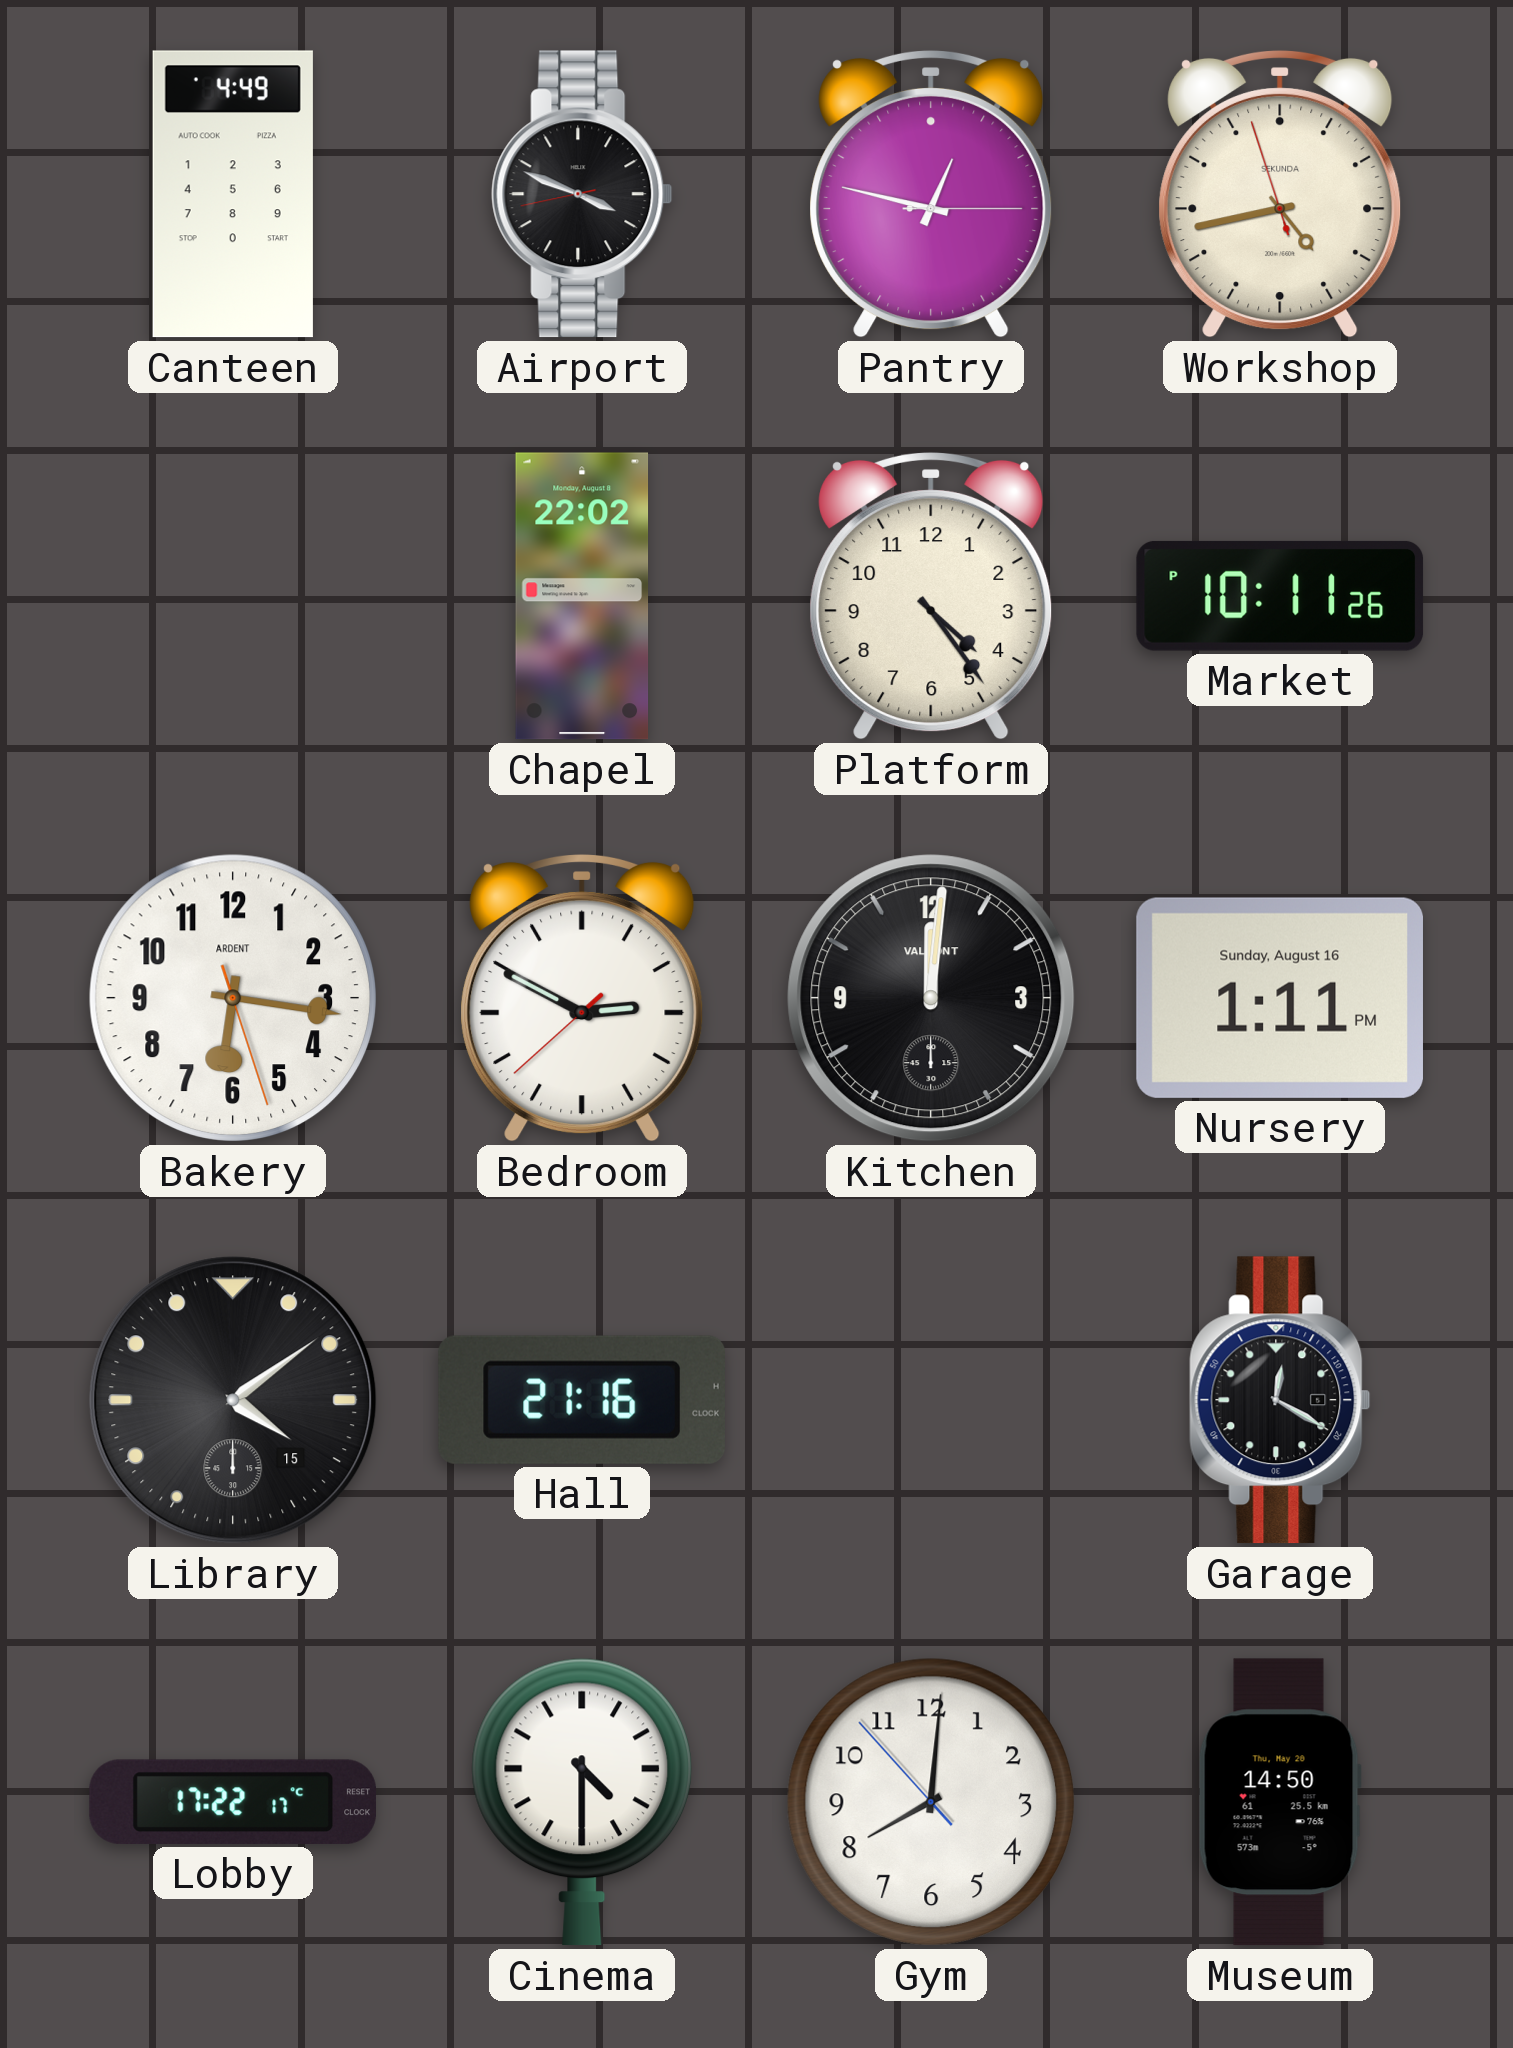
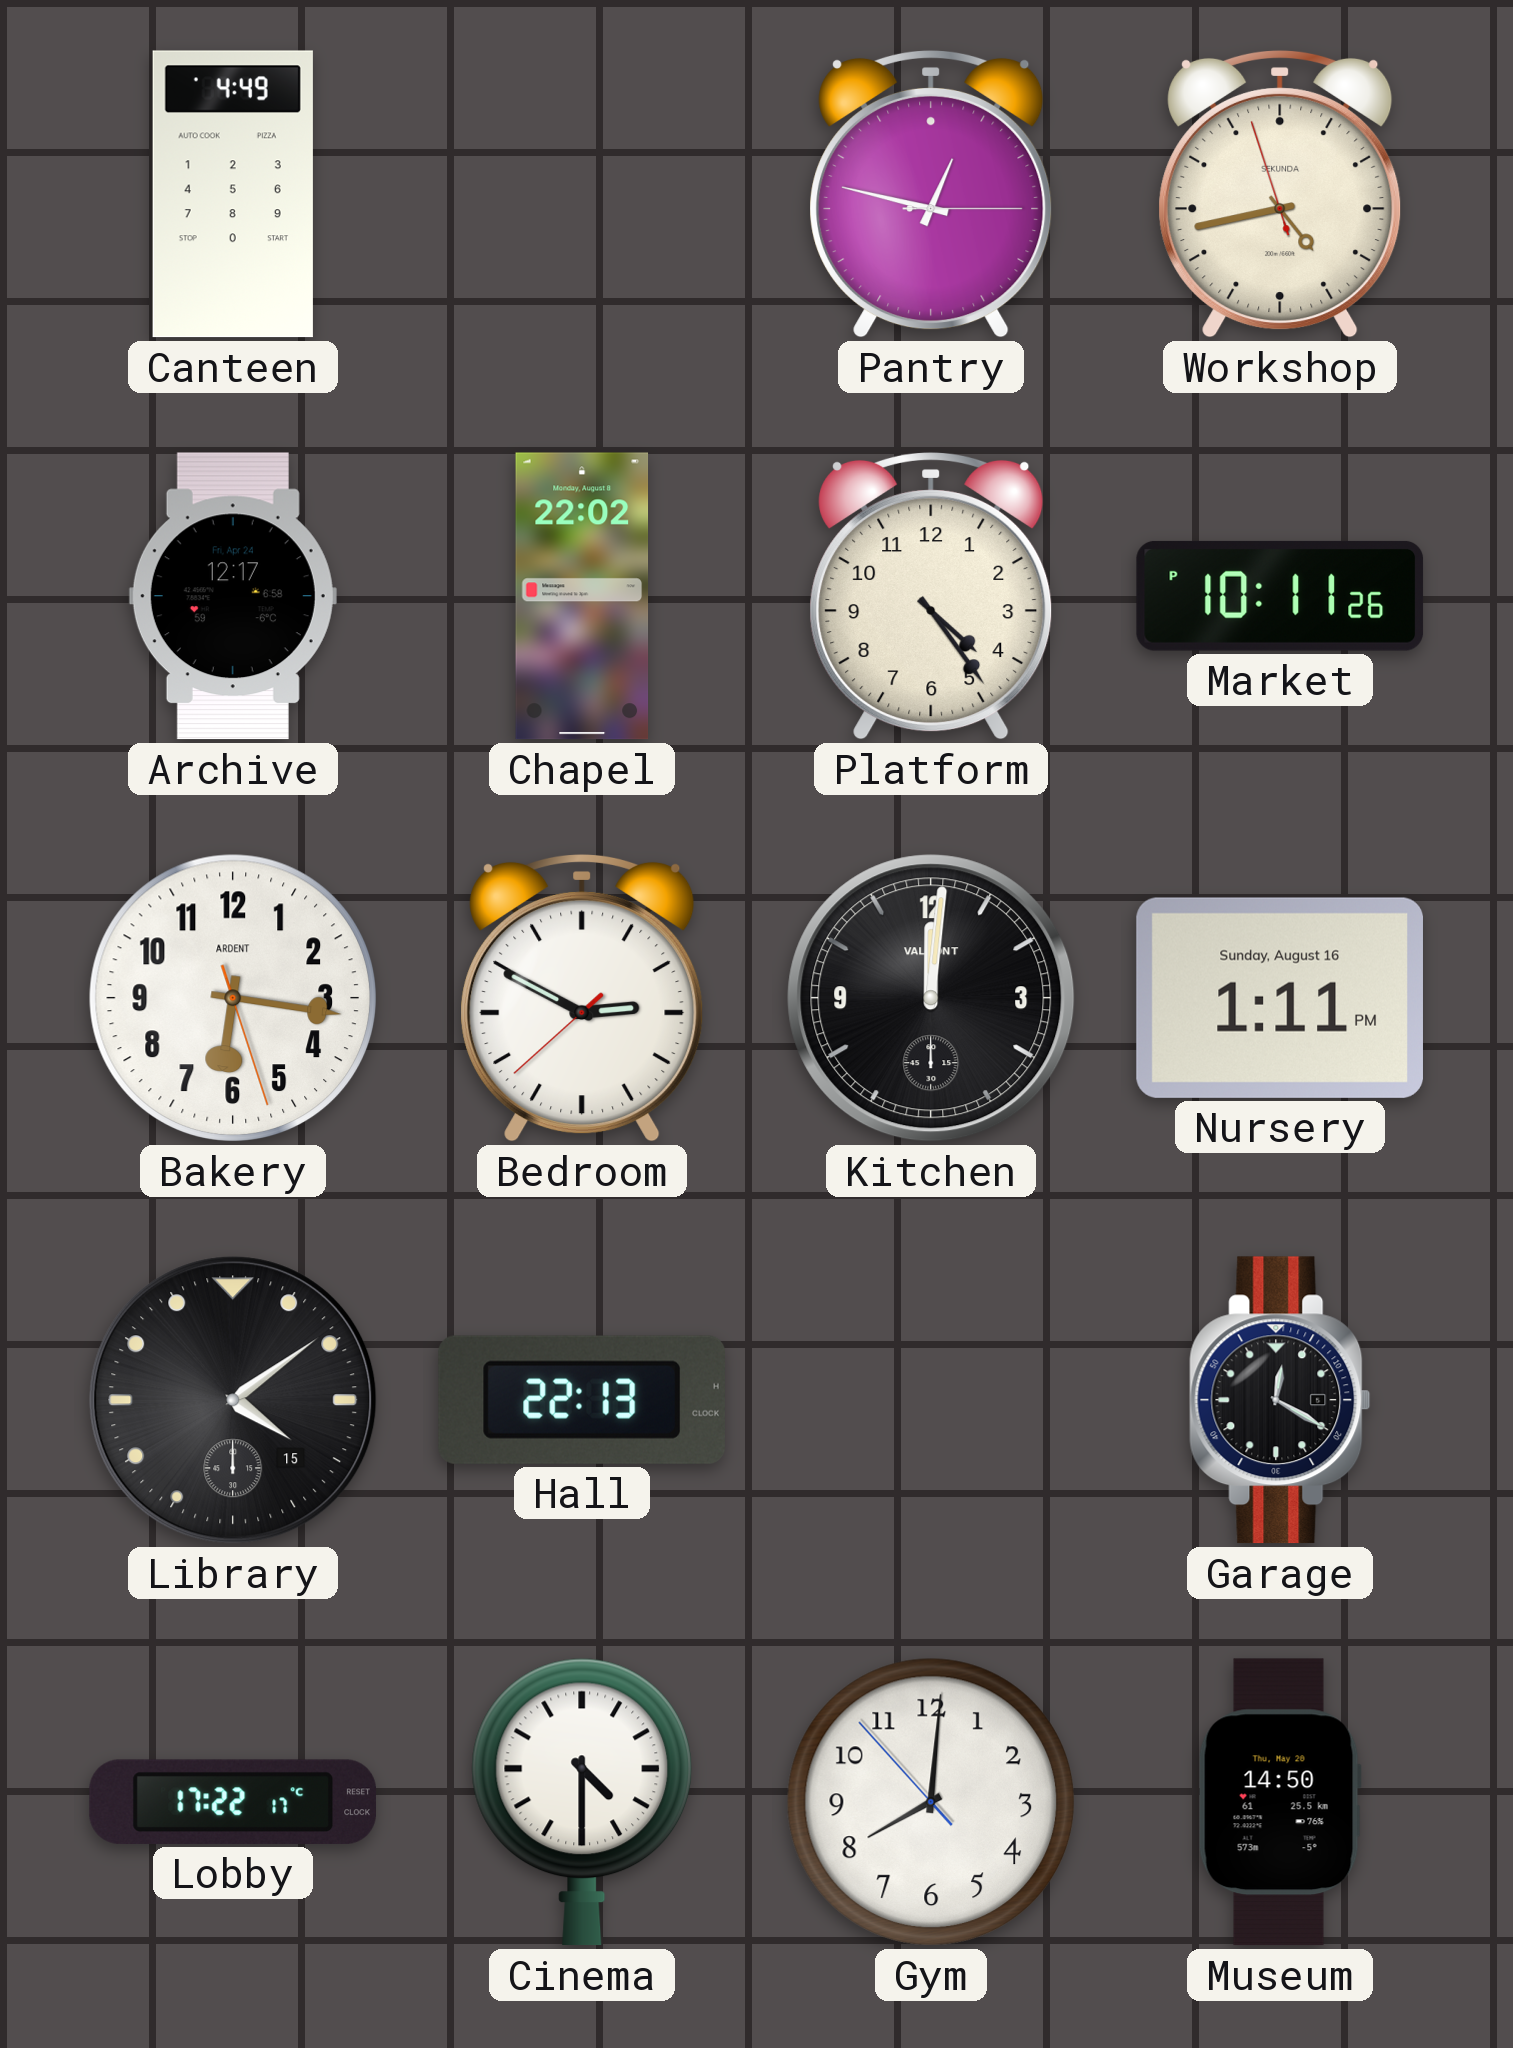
Airport: 3:48 -> none (582, 194)
Archive: none -> 12:17 (233, 596)
Hall: 21:16 -> 22:13 (582, 1400)
